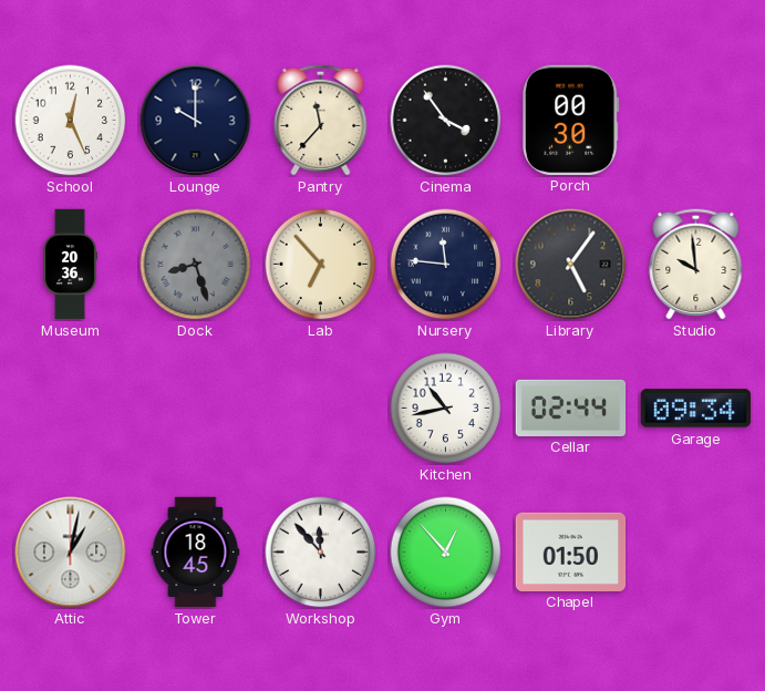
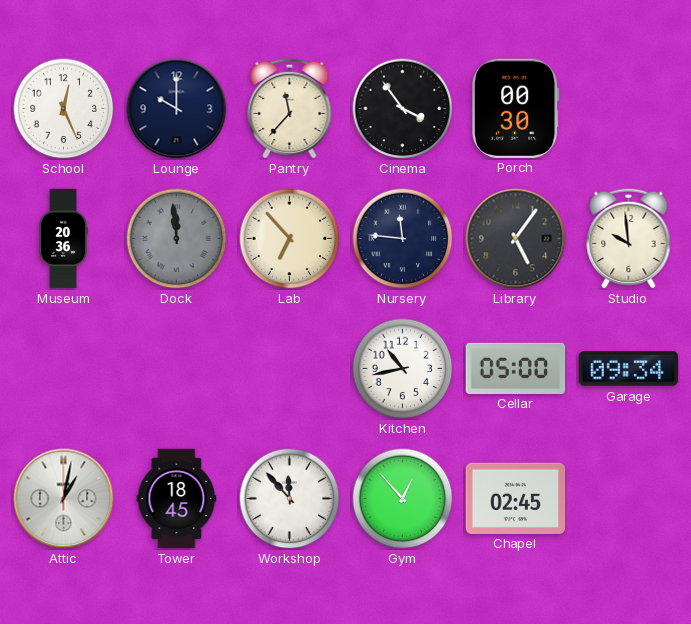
Dock: 8:27 -> 11:59 (177, 239)
Cellar: 02:44 -> 05:00 (516, 368)
Chapel: 01:50 -> 02:45 (516, 498)
